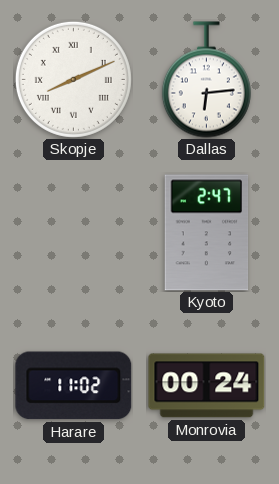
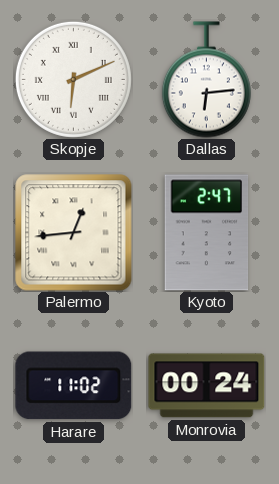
Skopje: 8:11 -> 6:11 (73, 79)
Palermo: none -> 12:44 (74, 233)
